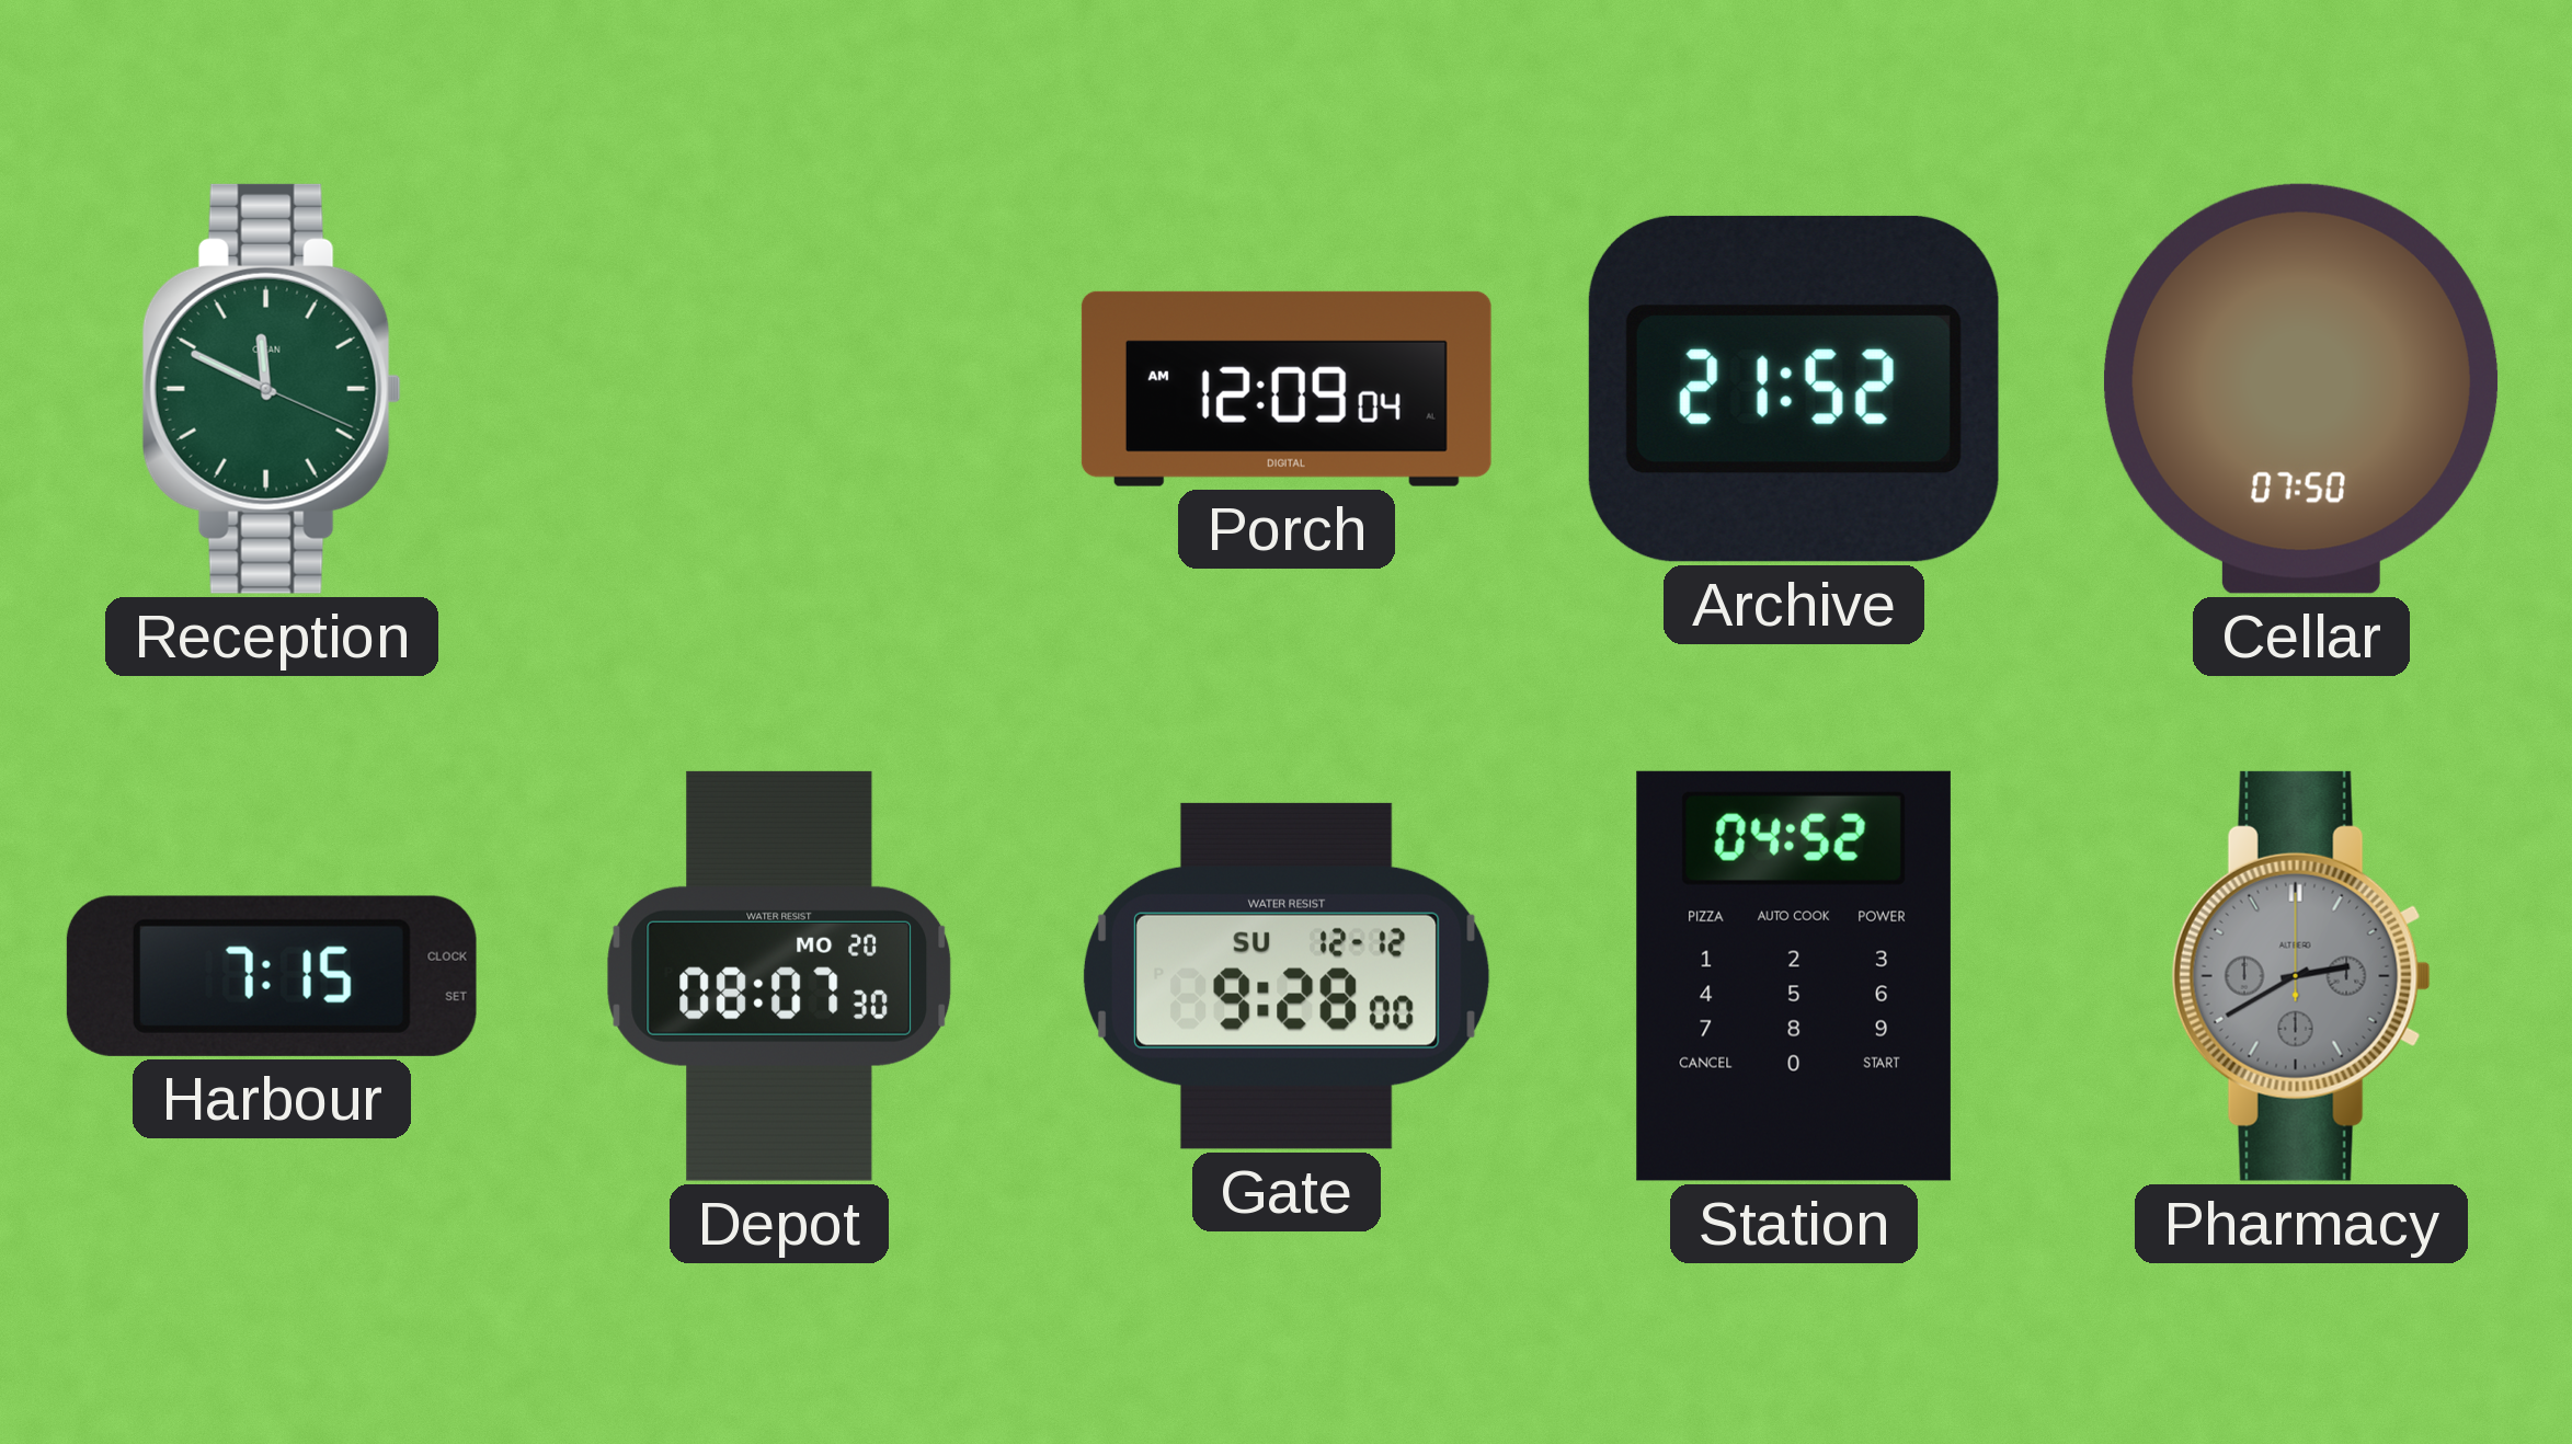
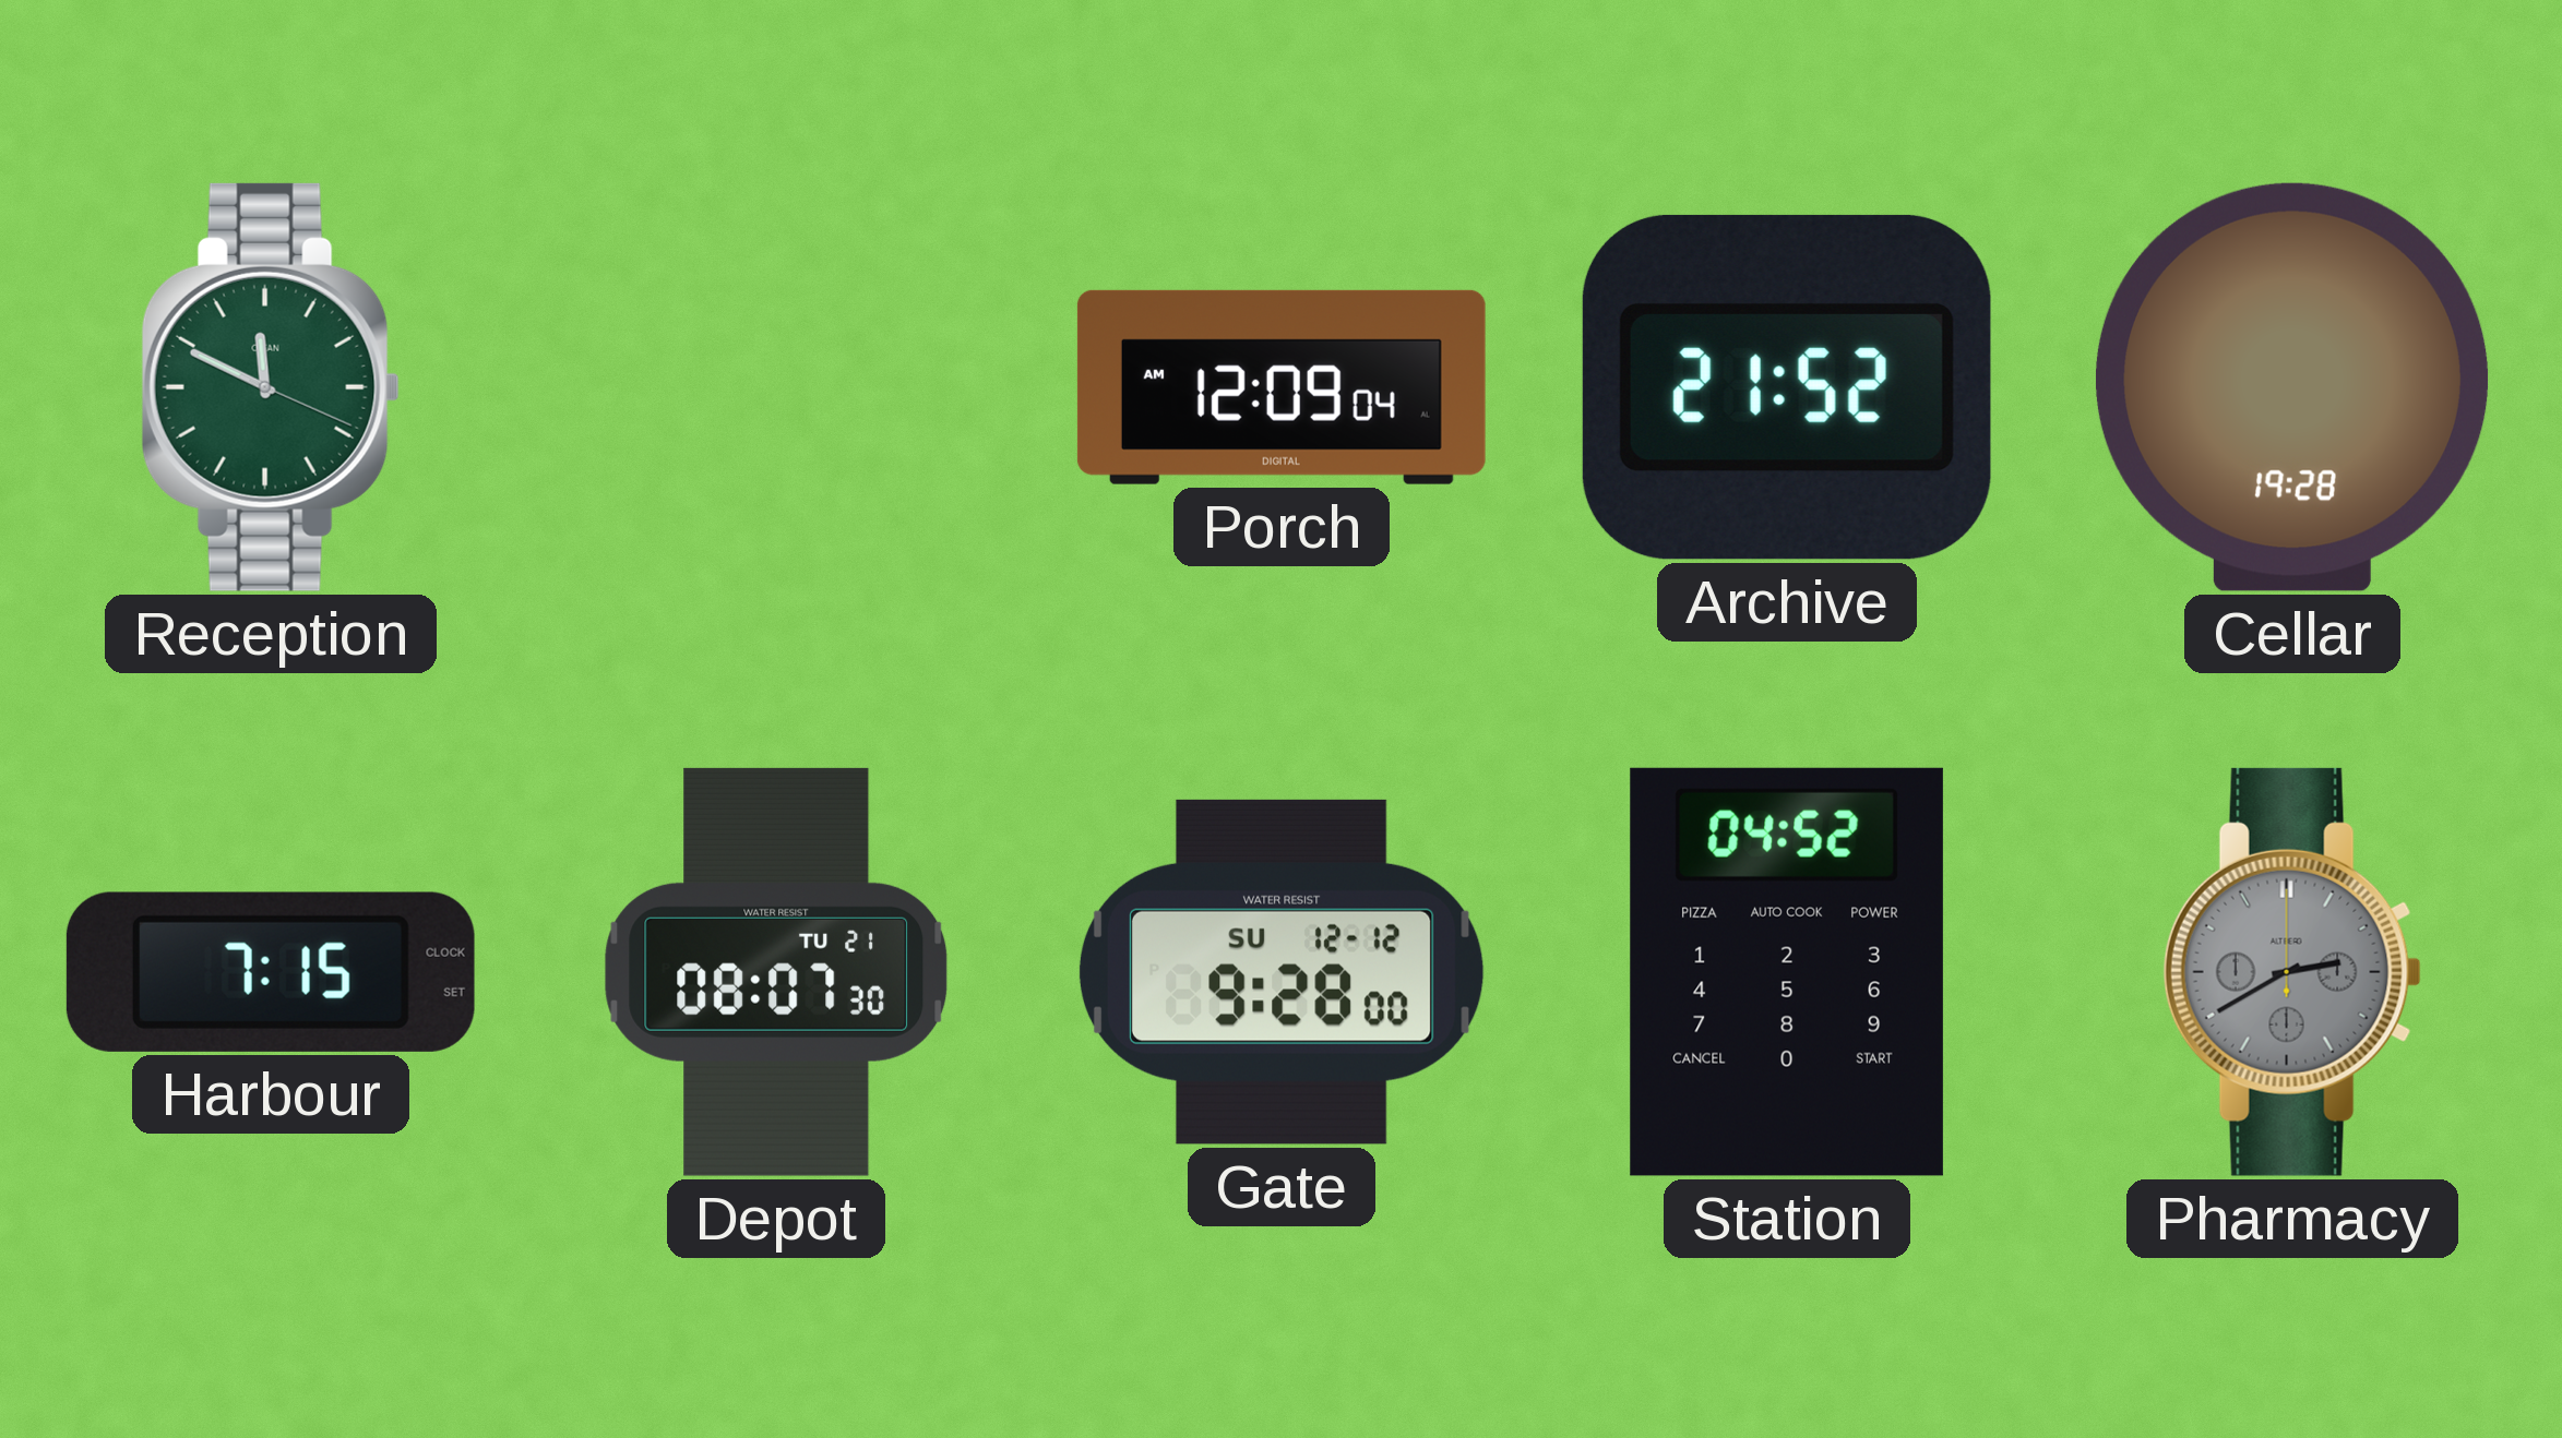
Cellar: 07:50 -> 19:28 (2292, 387)
Depot date: MO 20 -> TU 21 (776, 972)
